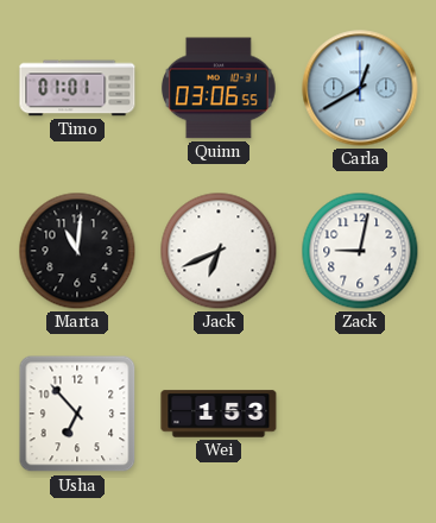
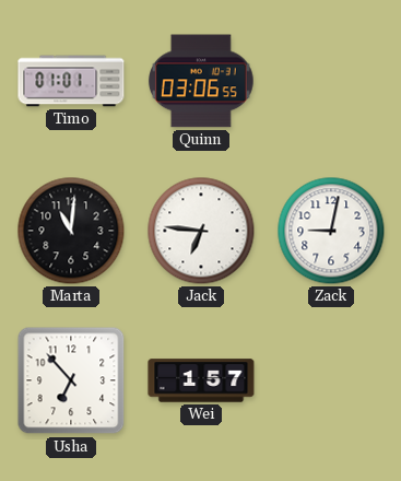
Carla: 12:40 -> none (360, 88)
Jack: 6:41 -> 6:46 (201, 231)
Wei: 1:53 -> 1:57 (201, 380)
